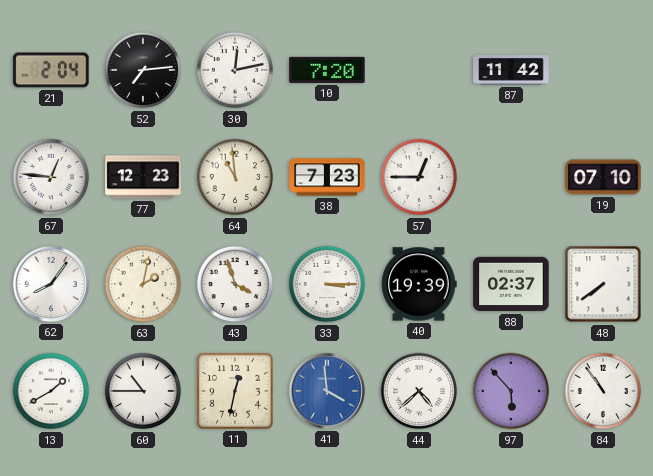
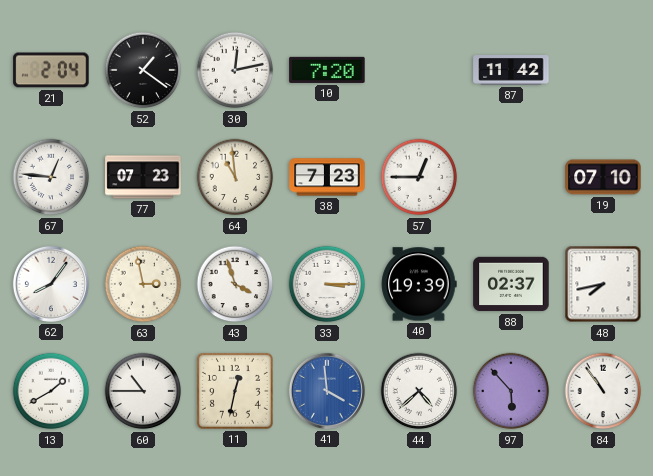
52: 7:14 -> 1:21 (143, 70)
77: 12:23 -> 07:23 (143, 177)
63: 2:02 -> 2:58 (143, 284)
48: 7:39 -> 7:43 (603, 284)
